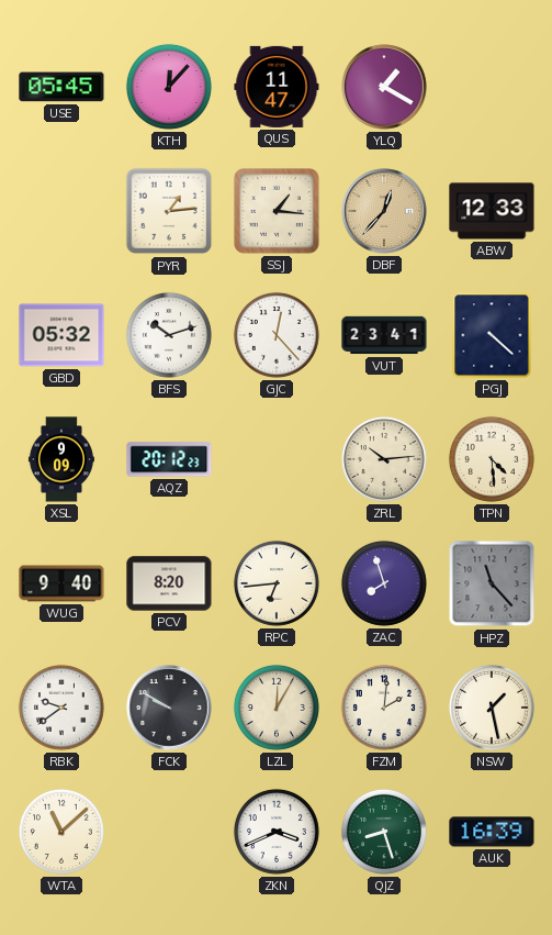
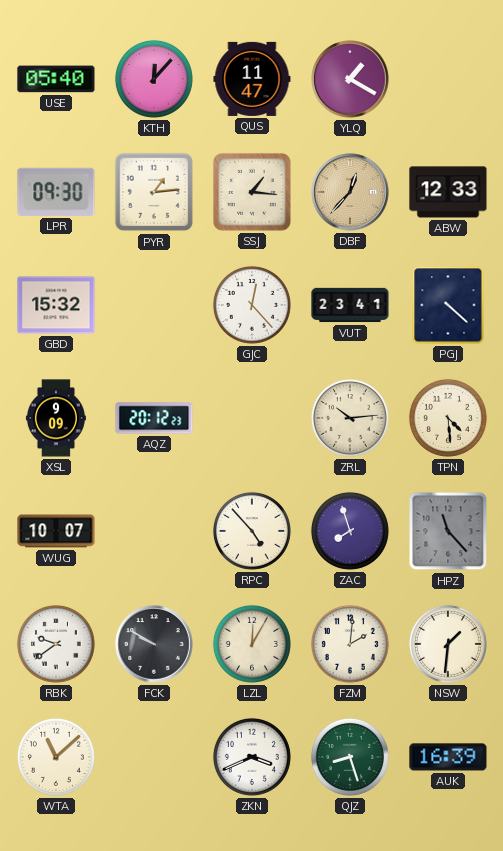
USE: 05:45 -> 05:40 (56, 79)
LPR: none -> 09:30 (56, 192)
GBD: 05:32 -> 15:32 (56, 305)
BFS: 10:12 -> none (169, 335)
WUG: 9:40 -> 10:07 (56, 531)
PCV: 8:20 -> none (169, 583)
RPC: 6:44 -> 4:53 (252, 531)
NSW: 1:28 -> 1:31 (448, 644)
